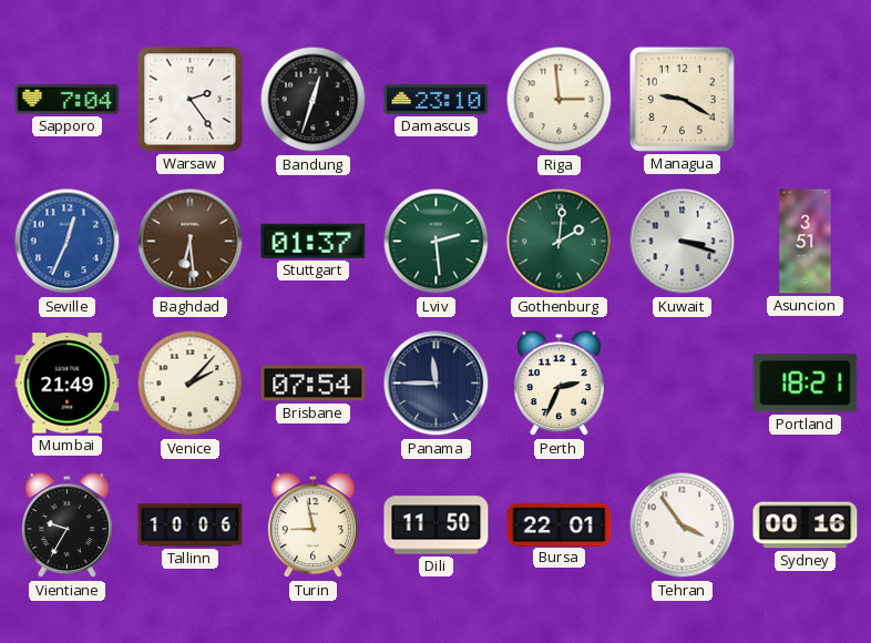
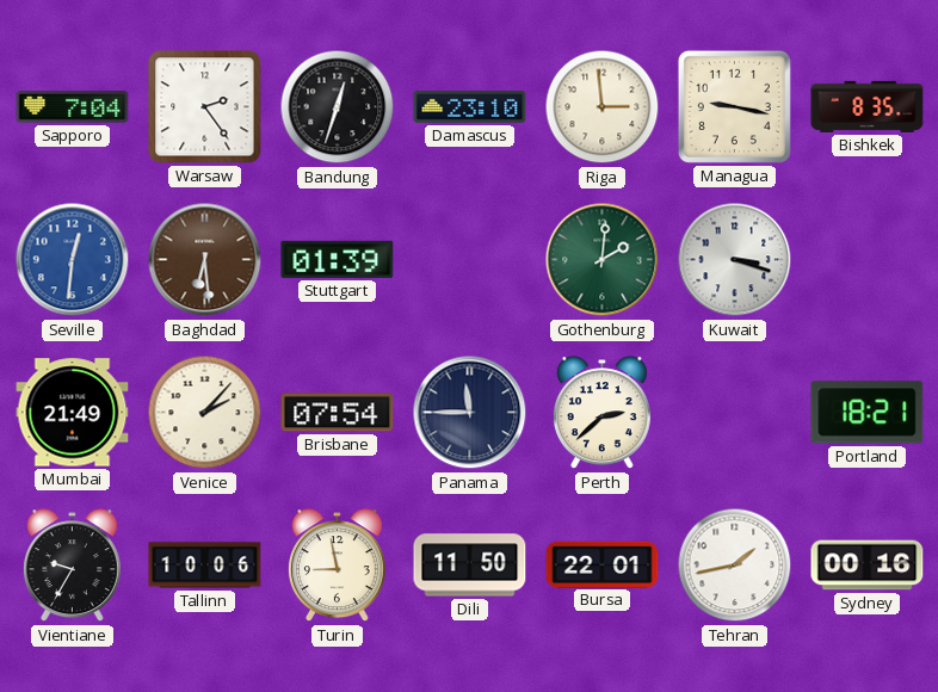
Managua: 9:20 -> 9:17 (734, 106)
Bishkek: none -> 8:35 (868, 106)
Seville: 12:34 -> 12:31 (73, 260)
Stuttgart: 01:37 -> 01:39 (338, 259)
Lviv: 2:29 -> none (437, 242)
Asuncion: 3:51 -> none (806, 242)
Perth: 2:34 -> 2:38 (601, 413)
Tehran: 3:54 -> 1:43 (735, 566)
